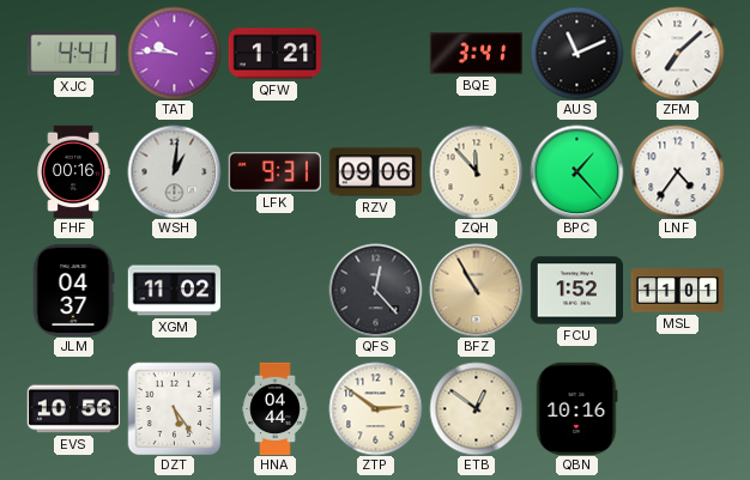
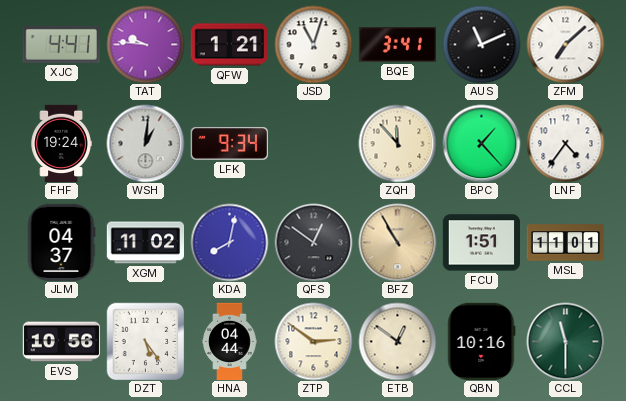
JSD: none -> 11:03 (313, 44)
FHF: 00:16 -> 19:24 (61, 143)
LFK: 9:31 -> 9:34 (229, 144)
RZV: 09:06 -> none (375, 172)
KDA: none -> 8:02 (229, 242)
QFS: 12:23 -> 12:51 (313, 242)
FCU: 1:52 -> 1:51 (481, 243)
CCL: none -> 11:30 (565, 341)
